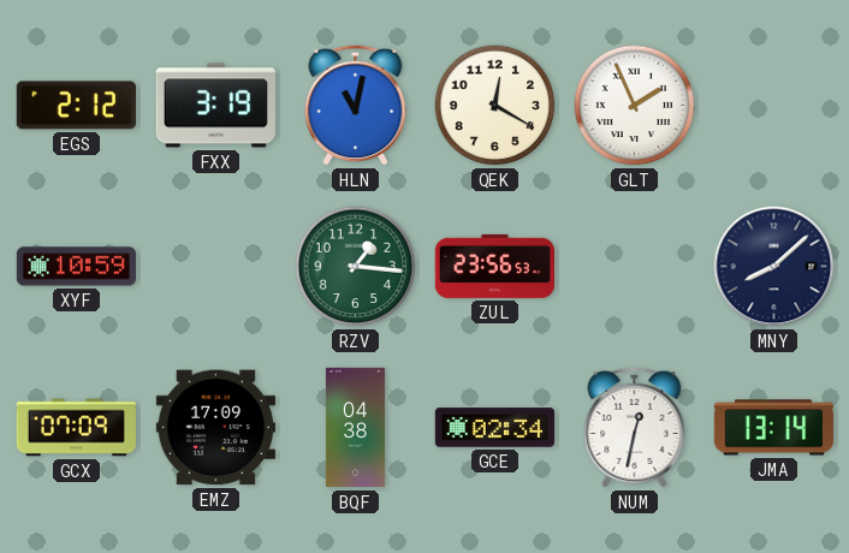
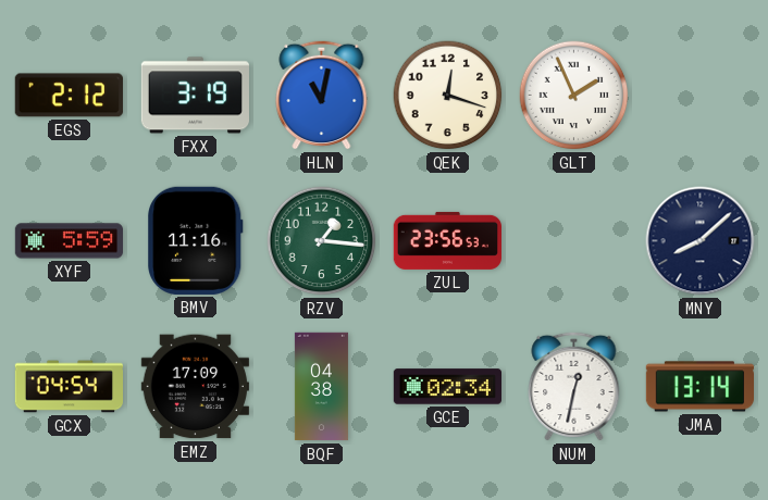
QEK: 12:20 -> 12:18 (448, 96)
XYF: 10:59 -> 5:59 (69, 241)
BMV: none -> 11:16 (196, 240)
GCX: 07:09 -> 04:54 (69, 387)
